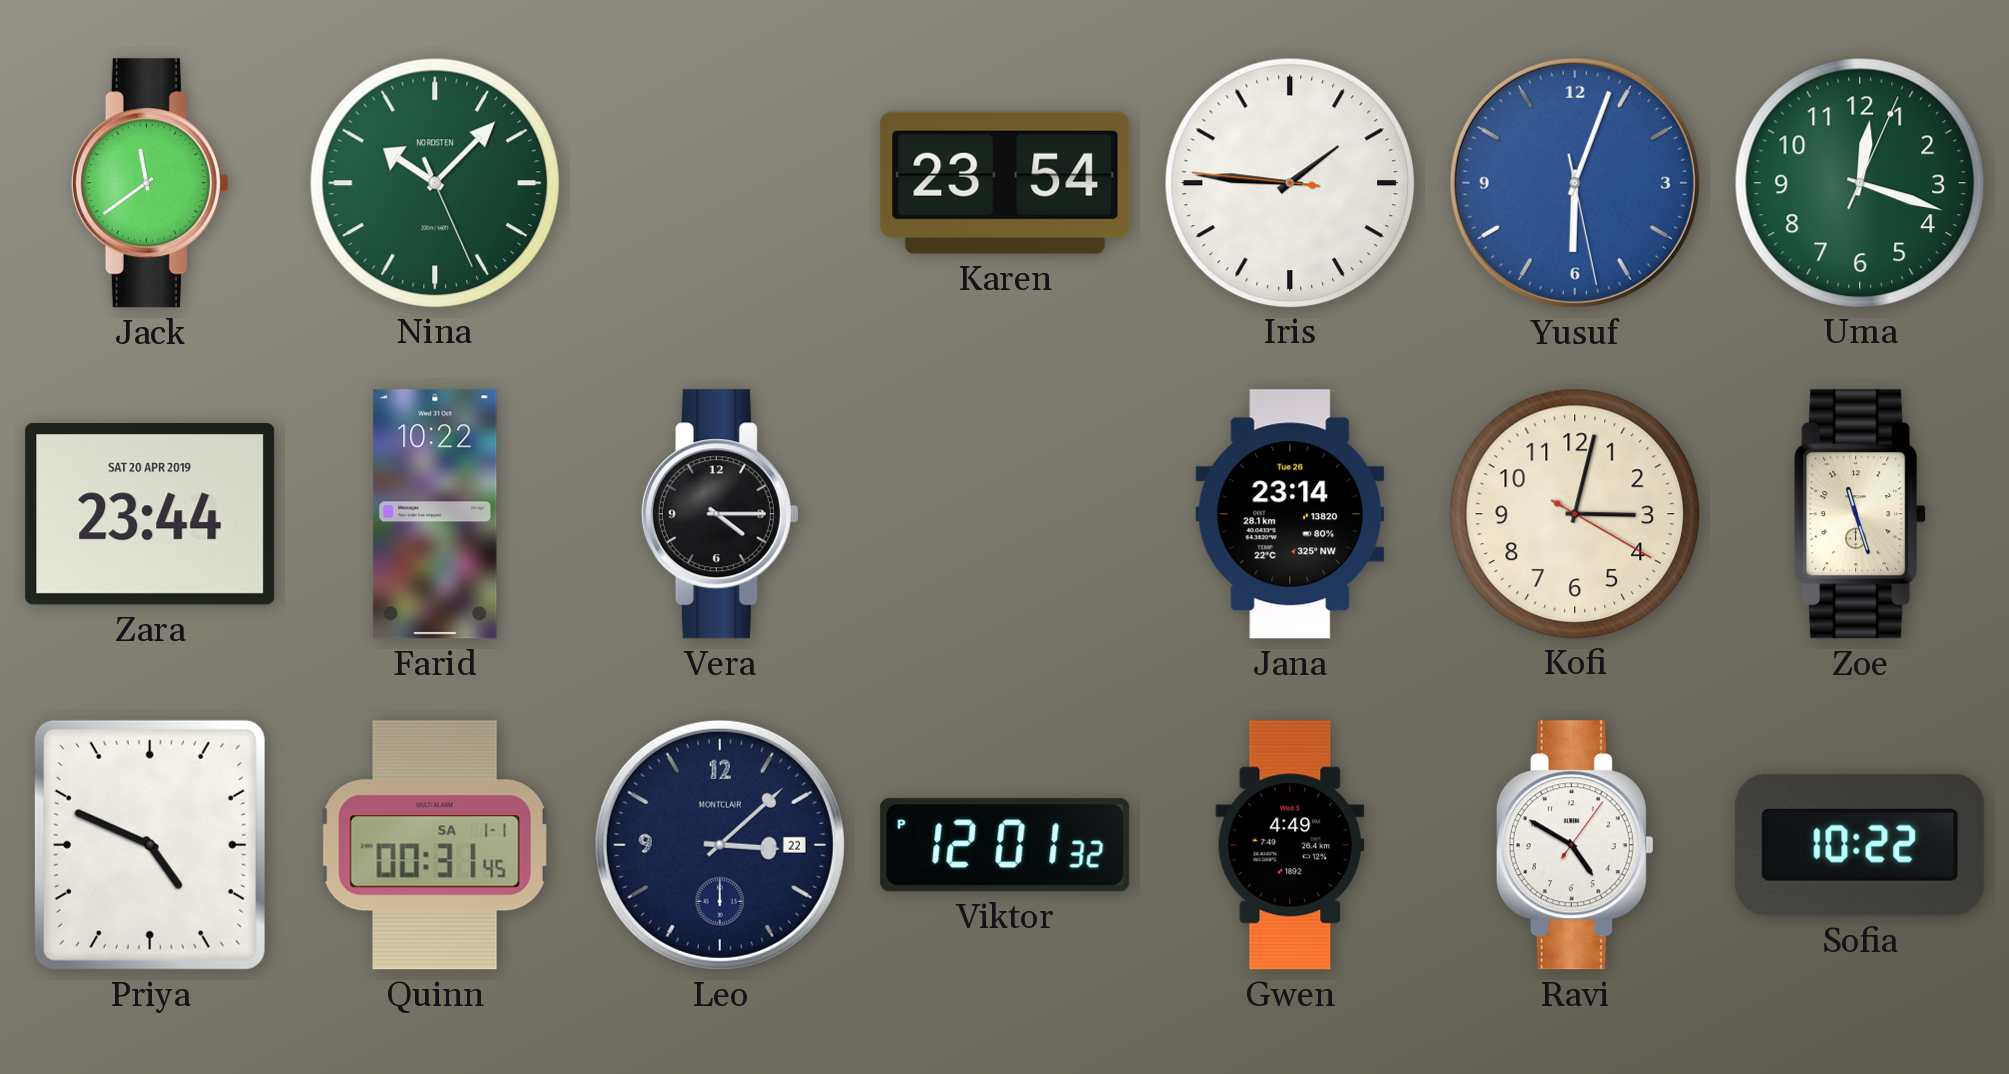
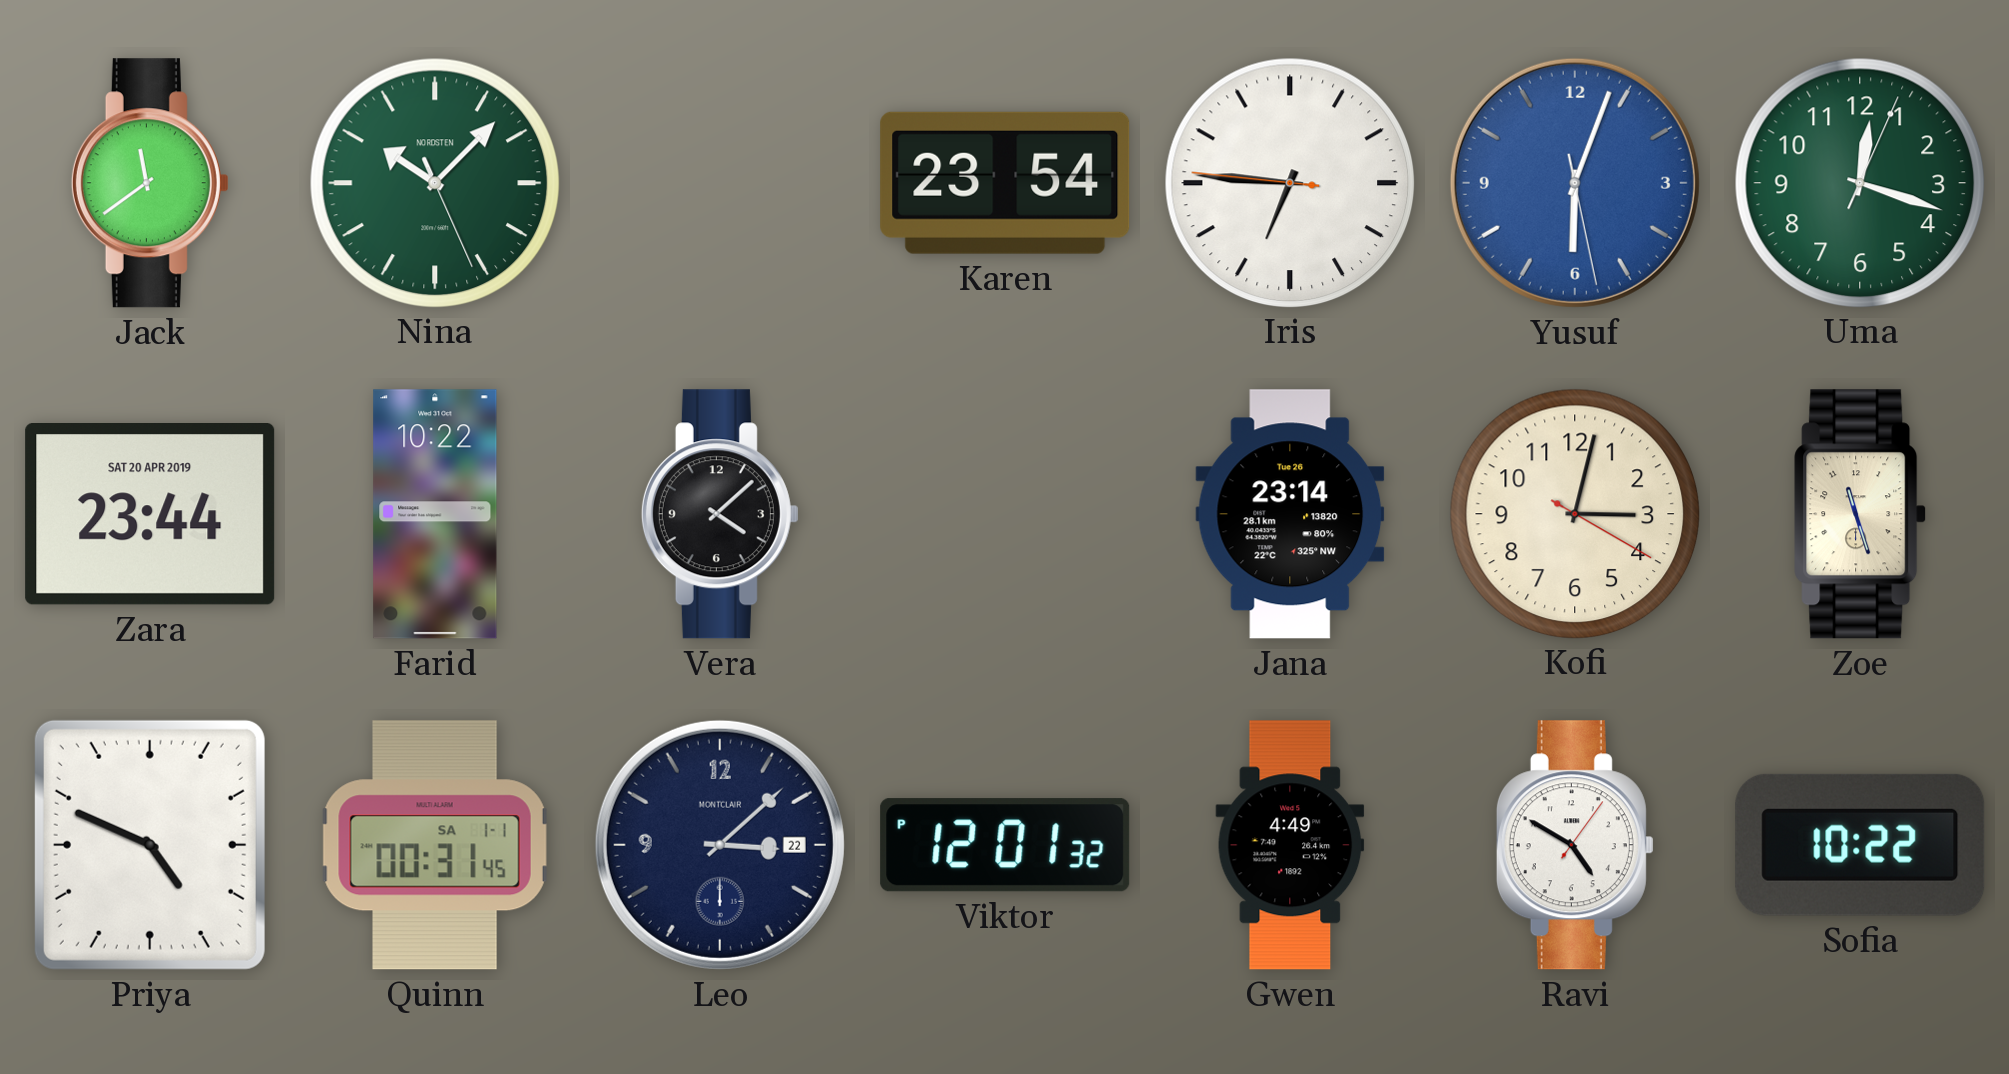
Iris: 1:45 -> 6:45 (1289, 182)
Vera: 4:15 -> 4:08 (720, 514)
